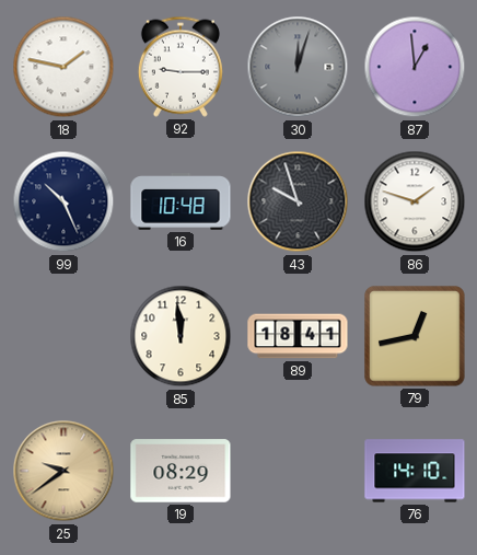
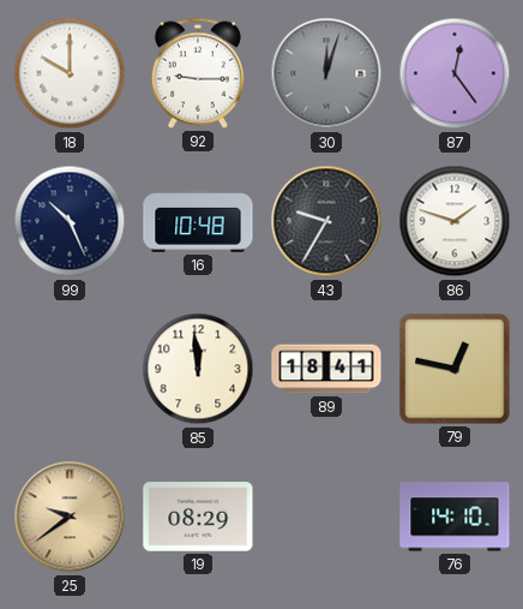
18: 1:47 -> 10:00 (70, 73)
87: 12:59 -> 12:24 (455, 73)
43: 9:57 -> 9:35 (326, 221)
79: 12:43 -> 12:47 (455, 369)
